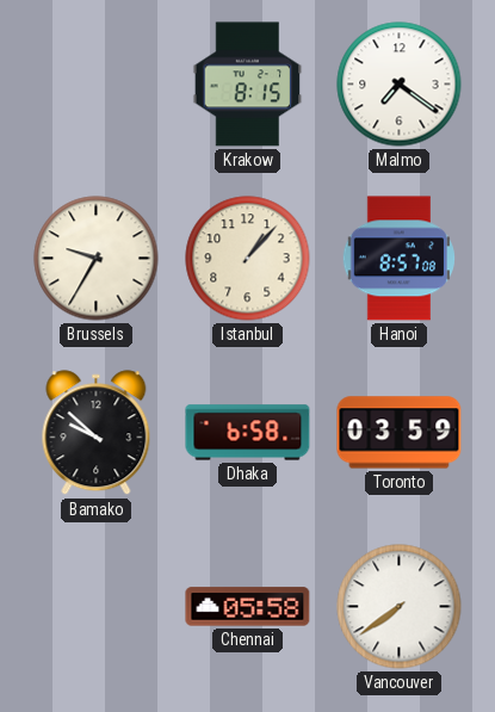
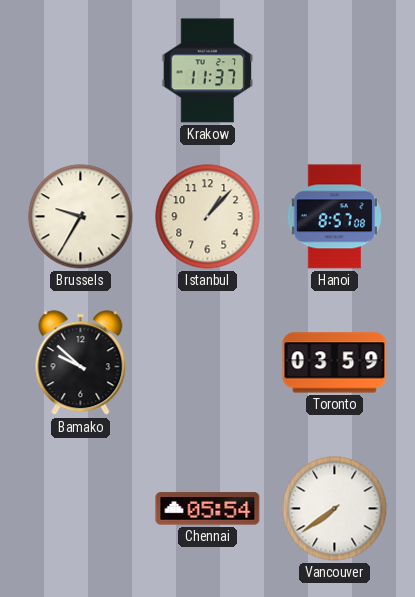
Krakow: 8:15 -> 11:37 (208, 71)
Malmo: 7:21 -> none (400, 85)
Dhaka: 6:58 -> none (248, 433)
Chennai: 05:58 -> 05:54 (208, 509)
